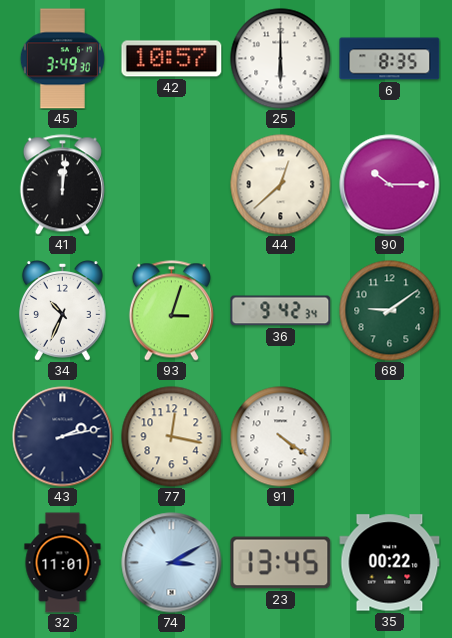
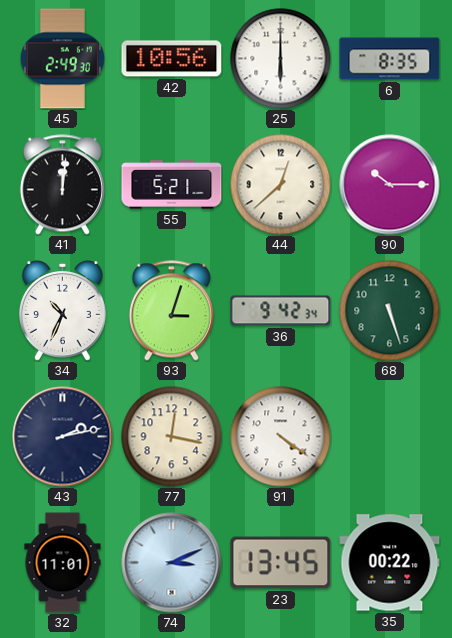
45: 3:49 -> 2:49 (62, 59)
42: 10:57 -> 10:56 (172, 59)
55: none -> 5:21 (172, 185)
68: 9:09 -> 5:27 (390, 311)
74: 3:10 -> 3:11 (172, 563)
